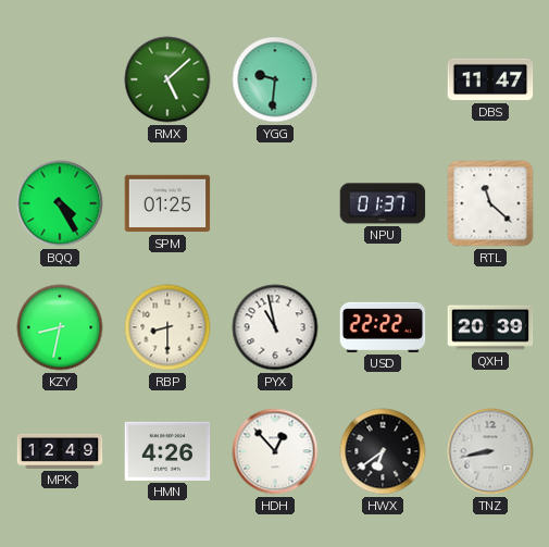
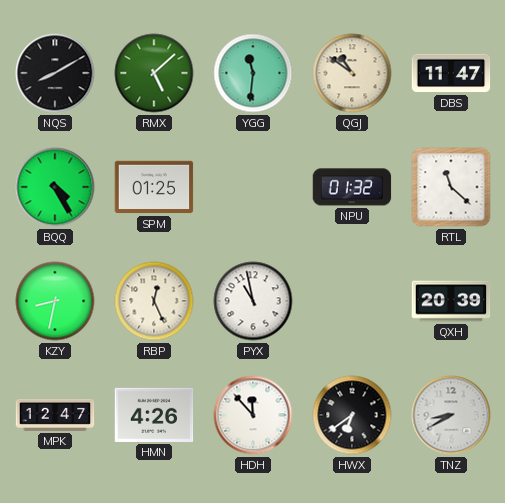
NQS: none -> 8:10 (55, 73)
YGG: 9:31 -> 11:31 (253, 73)
QGJ: none -> 10:51 (352, 73)
NPU: 01:37 -> 01:32 (352, 187)
RBP: 8:30 -> 12:26 (154, 301)
USD: 22:22 -> none (383, 327)
MPK: 12:49 -> 12:47 (55, 415)
HDH: 12:53 -> 11:53 (253, 415)
TNZ: 8:43 -> 8:40 (451, 415)
